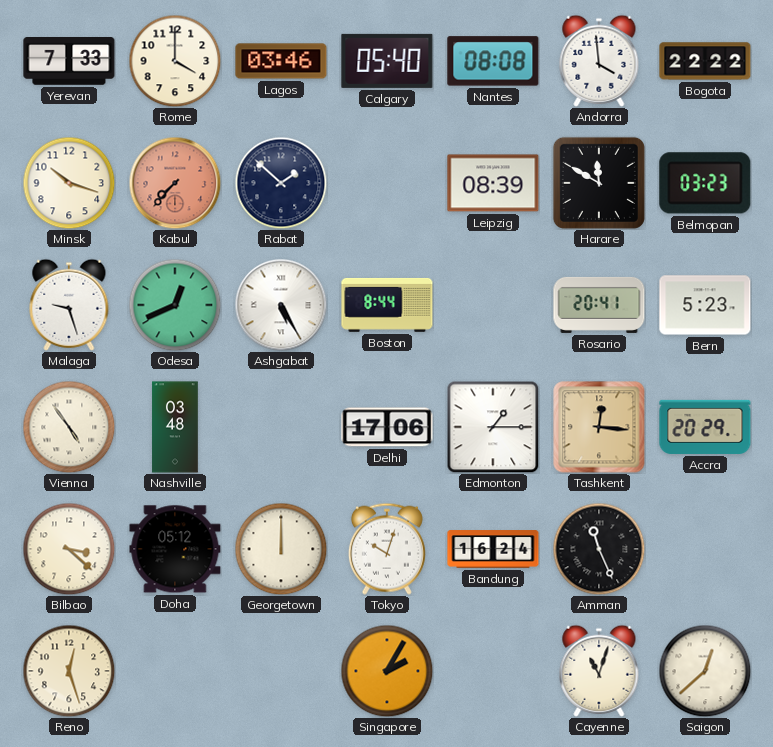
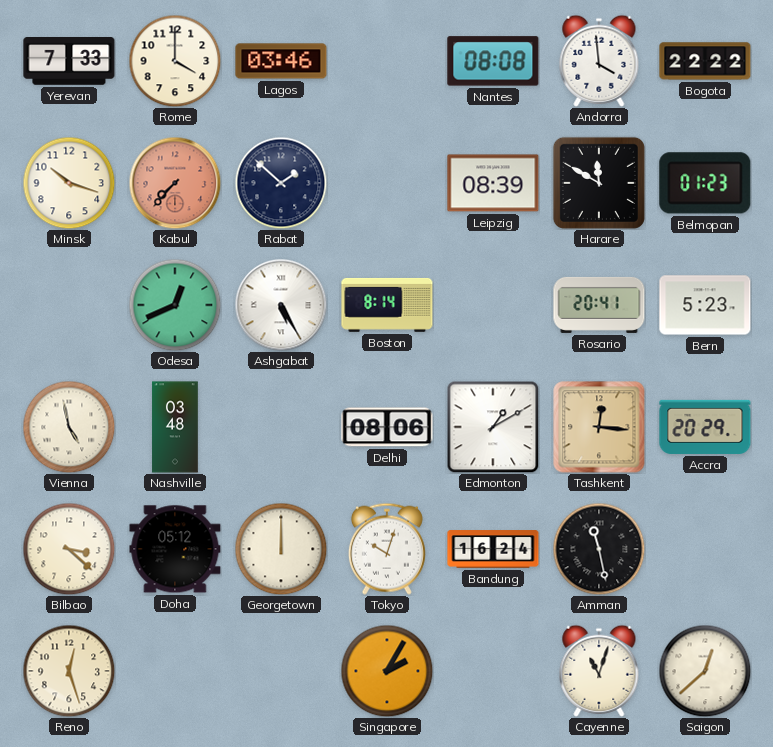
Calgary: 05:40 -> none (387, 61)
Belmopan: 03:23 -> 01:23 (705, 183)
Malaga: 9:27 -> none (69, 305)
Boston: 8:44 -> 8:14 (387, 305)
Vienna: 4:54 -> 4:58 (69, 427)
Delhi: 17:06 -> 08:06 (387, 427)
Edmonton: 1:15 -> 1:10 (493, 427)
Amman: 11:26 -> 11:28 (599, 549)
